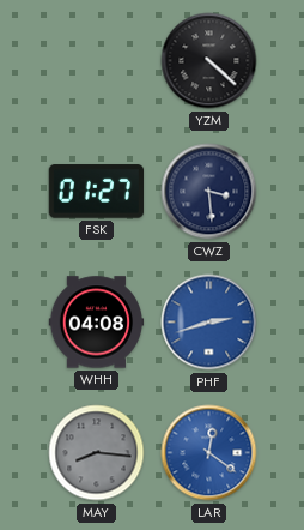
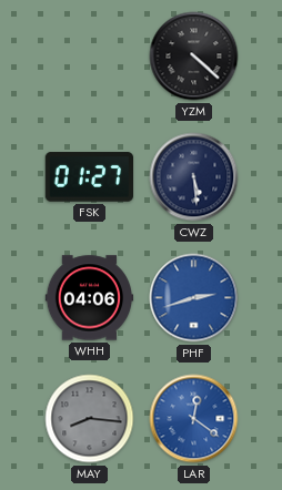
CWZ: 3:29 -> 5:29 (194, 177)
WHH: 04:08 -> 04:06 (90, 298)
